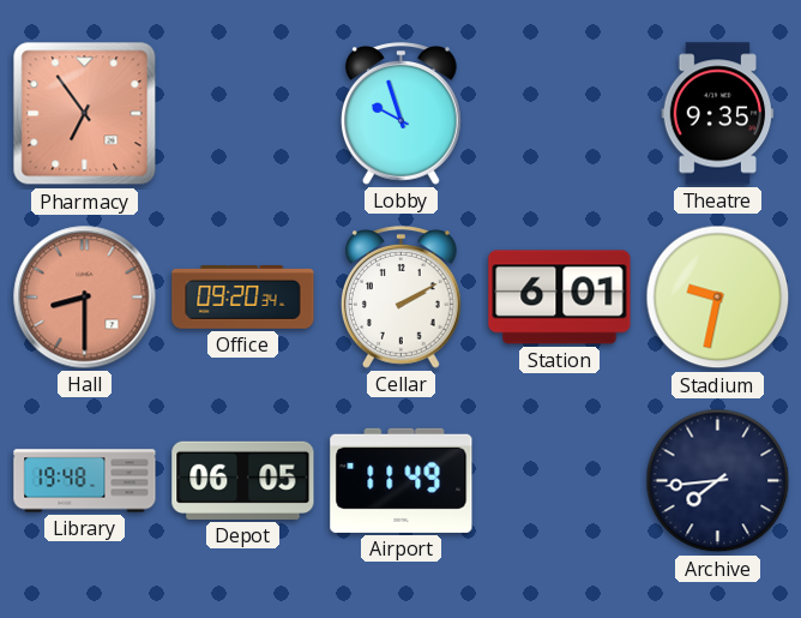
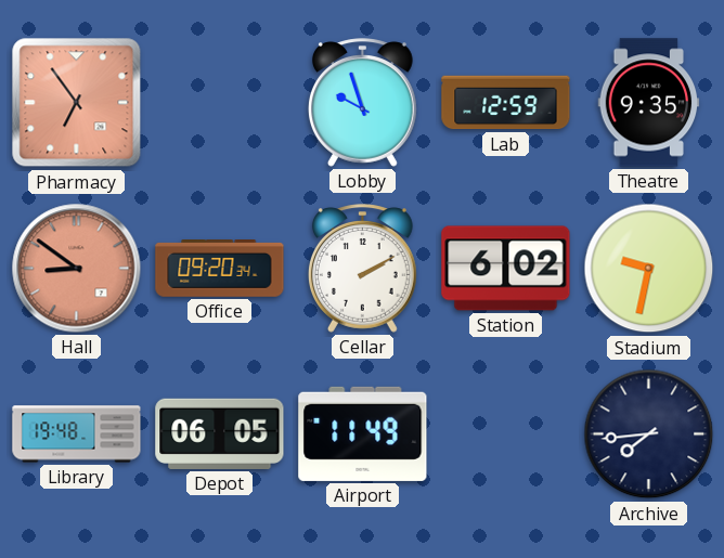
Lab: none -> 12:59 (506, 103)
Hall: 8:30 -> 8:51 (77, 269)
Station: 6:01 -> 6:02 (506, 269)
